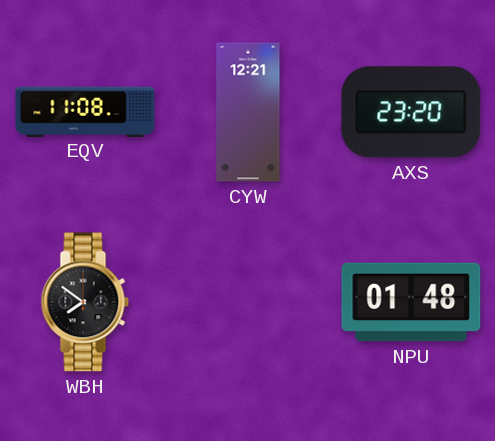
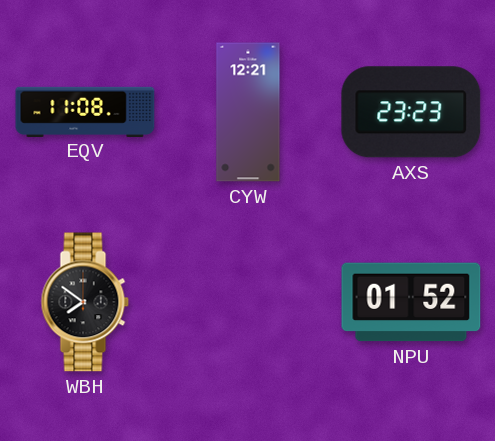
AXS: 23:20 -> 23:23 (411, 112)
NPU: 01:48 -> 01:52 (411, 302)
